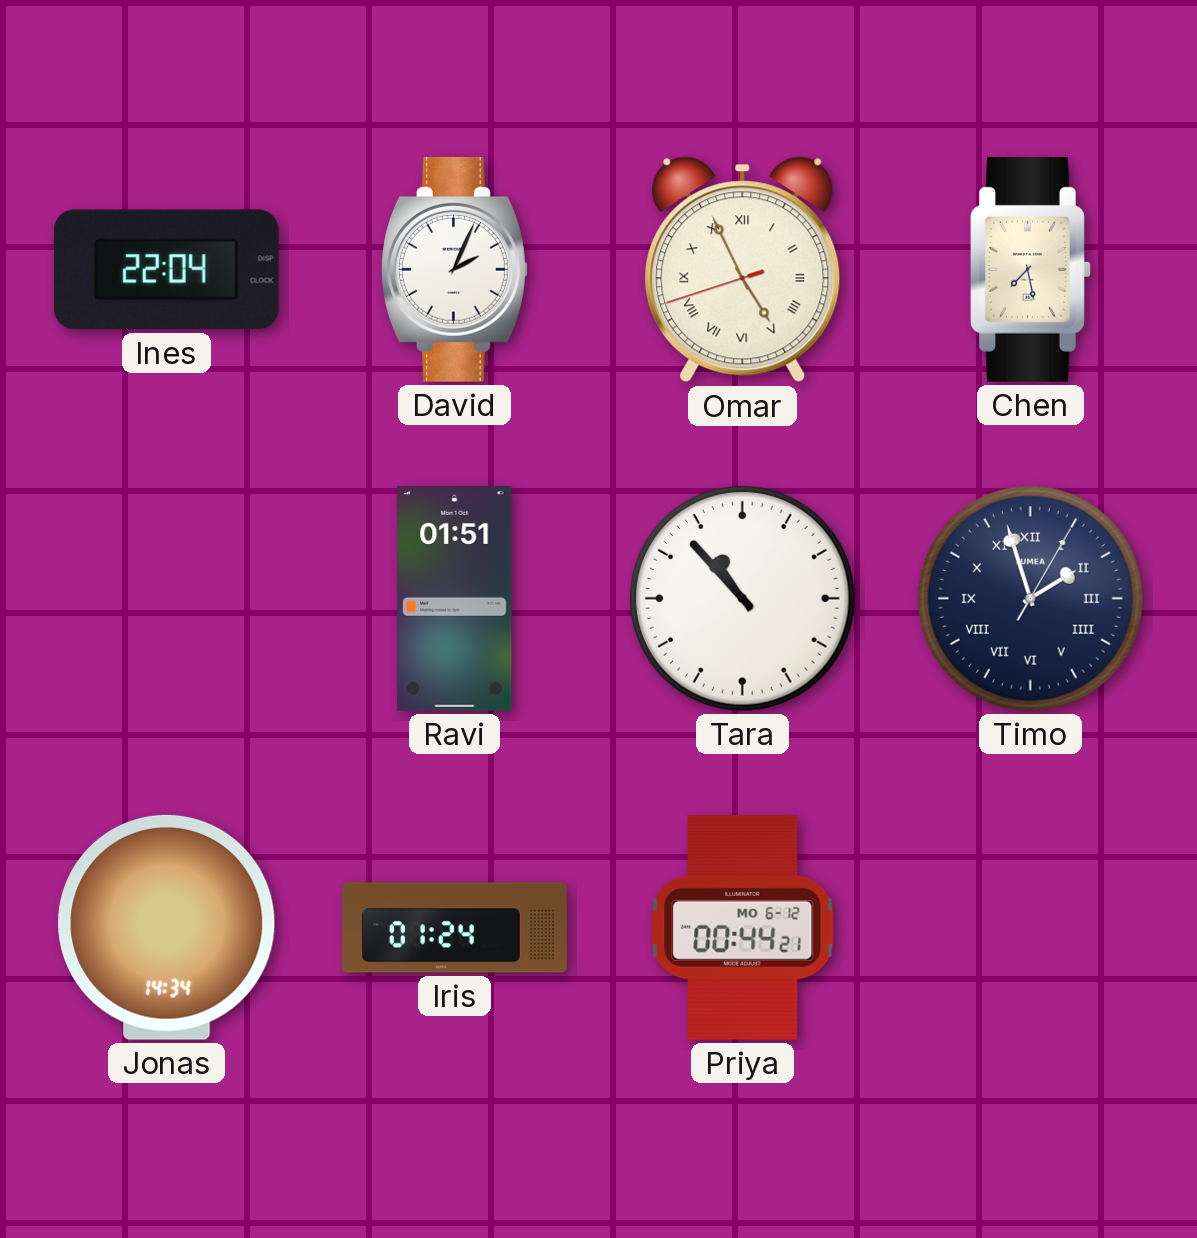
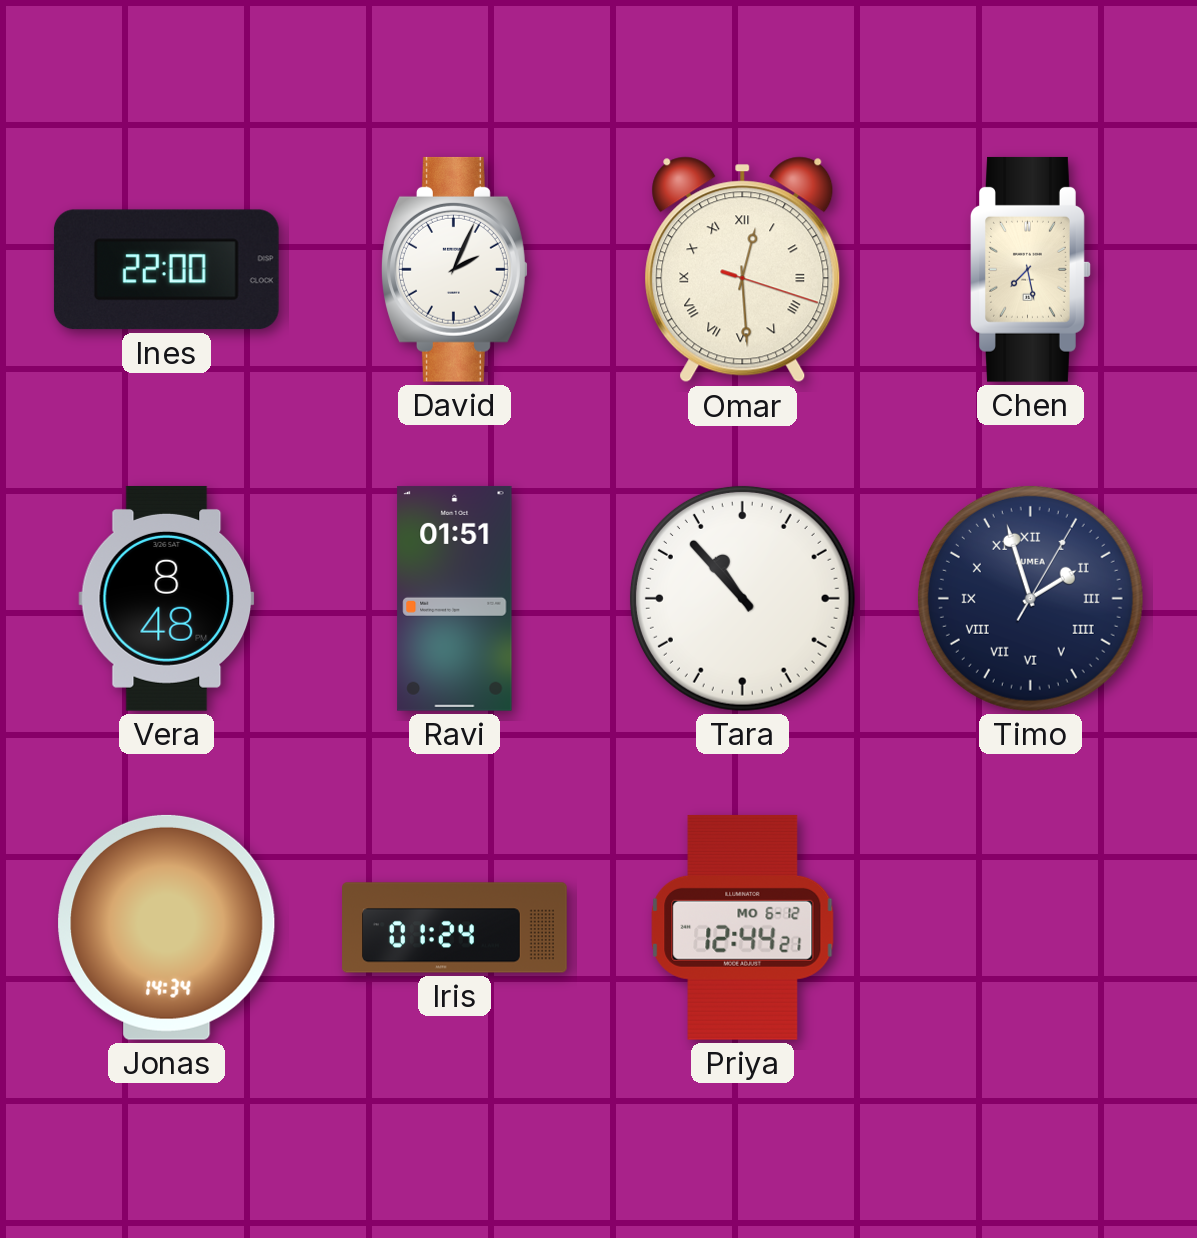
Ines: 22:04 -> 22:00 (166, 270)
Omar: 4:55 -> 12:29 (743, 270)
Vera: none -> 8:48 (167, 598)
Priya: 00:44 -> 12:44 (743, 927)
